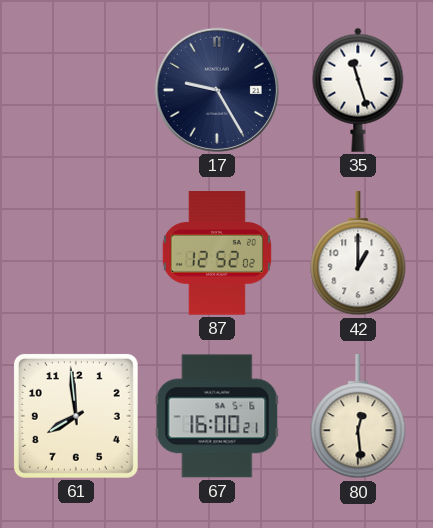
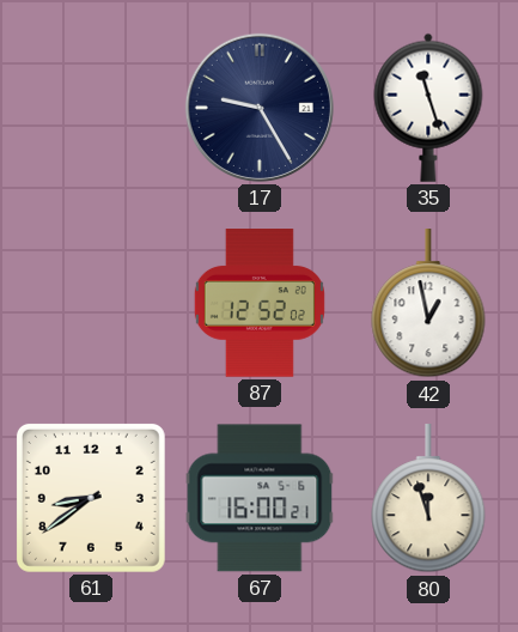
42: 1:00 -> 12:58 (428, 304)
61: 7:59 -> 8:39 (91, 498)
80: 12:29 -> 11:57 (428, 499)
